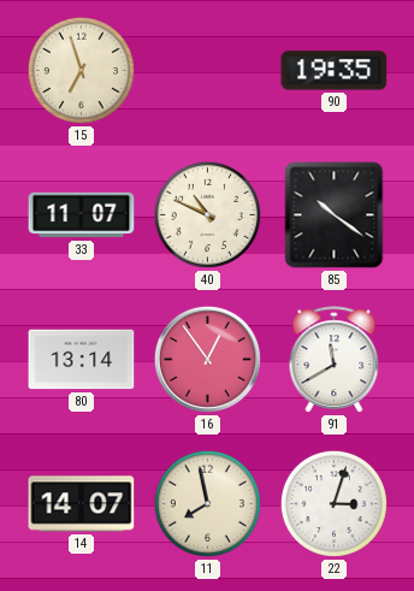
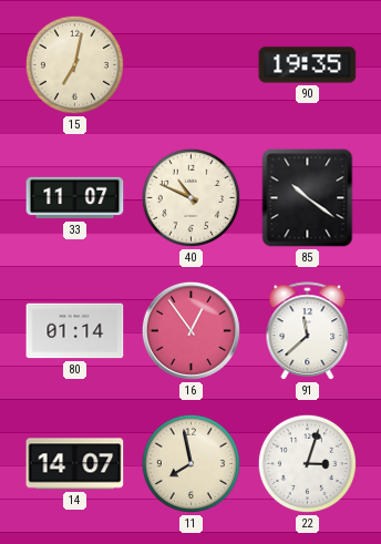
15: 6:57 -> 7:02 (74, 64)
80: 13:14 -> 01:14 (75, 331)
91: 11:40 -> 11:38 (308, 331)
